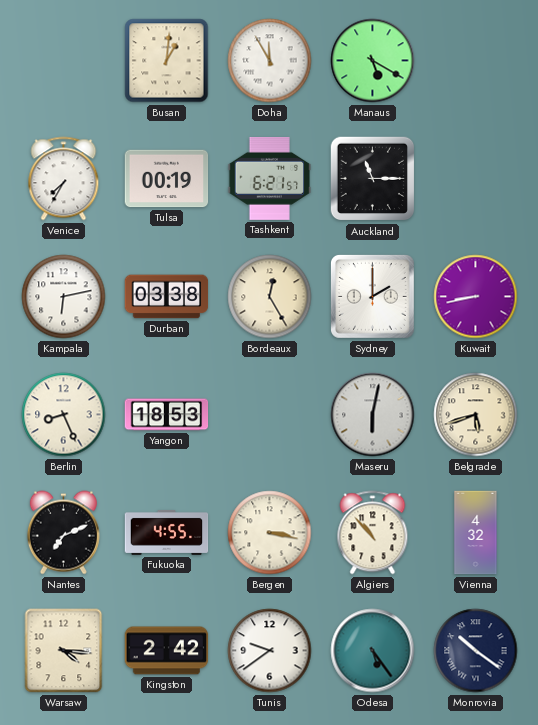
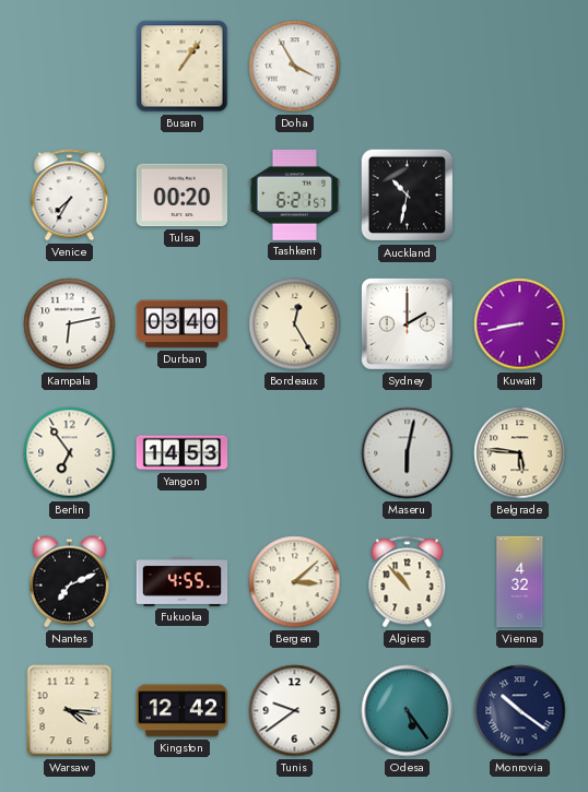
Busan: 1:01 -> 1:06 (183, 67)
Doha: 11:55 -> 3:55 (295, 67)
Manaus: 5:20 -> none (373, 61)
Tulsa: 00:19 -> 00:20 (183, 196)
Auckland: 11:15 -> 10:32 (408, 196)
Durban: 03:38 -> 03:40 (183, 324)
Berlin: 8:26 -> 6:54 (70, 453)
Yangon: 18:53 -> 14:53 (183, 453)
Belgrade: 5:42 -> 5:46 (520, 453)
Bergen: 3:17 -> 3:08 (295, 582)
Kingston: 2:42 -> 12:42 (183, 711)
